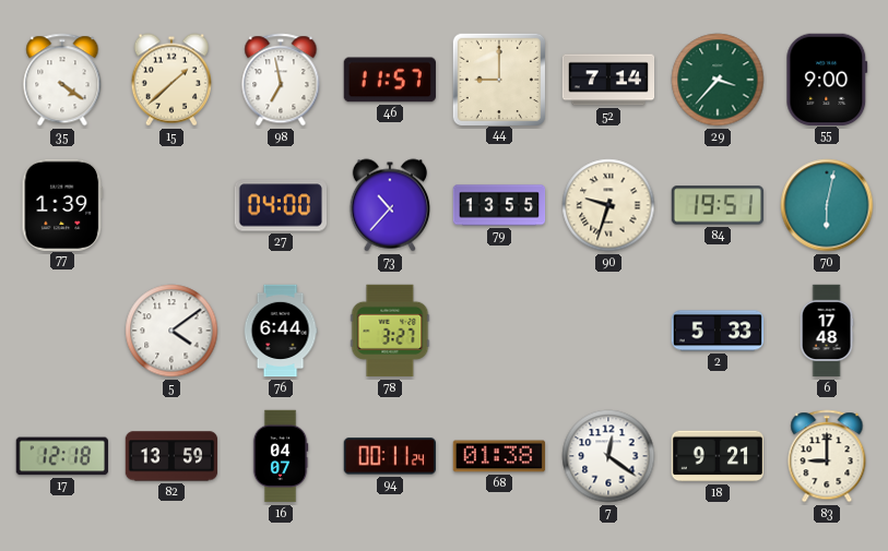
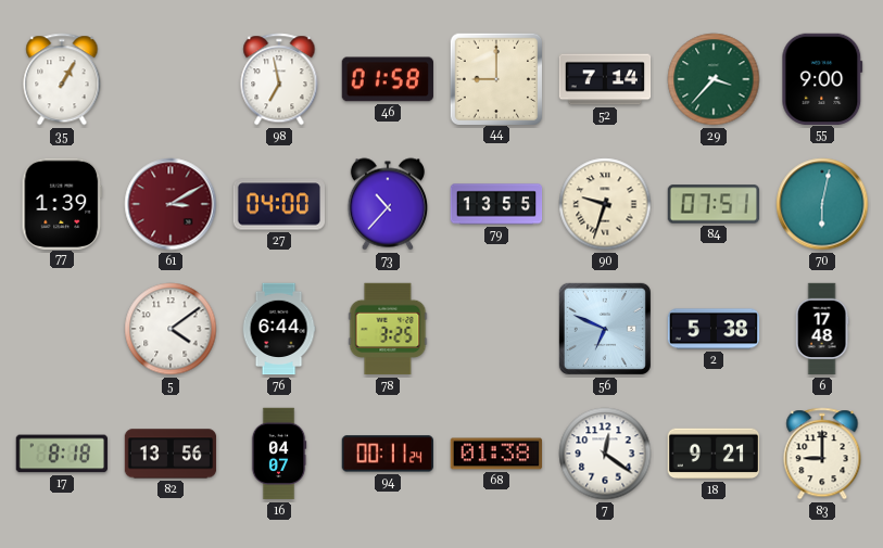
35: 4:21 -> 1:05 (62, 79)
15: 1:38 -> none (170, 80)
46: 11:57 -> 01:58 (388, 79)
61: none -> 3:10 (171, 204)
84: 19:51 -> 07:51 (714, 204)
78: 3:27 -> 3:25 (388, 329)
56: none -> 6:49 (605, 329)
2: 5:33 -> 5:38 (714, 329)
17: 12:18 -> 8:18 (62, 454)
82: 13:59 -> 13:56 (171, 454)
